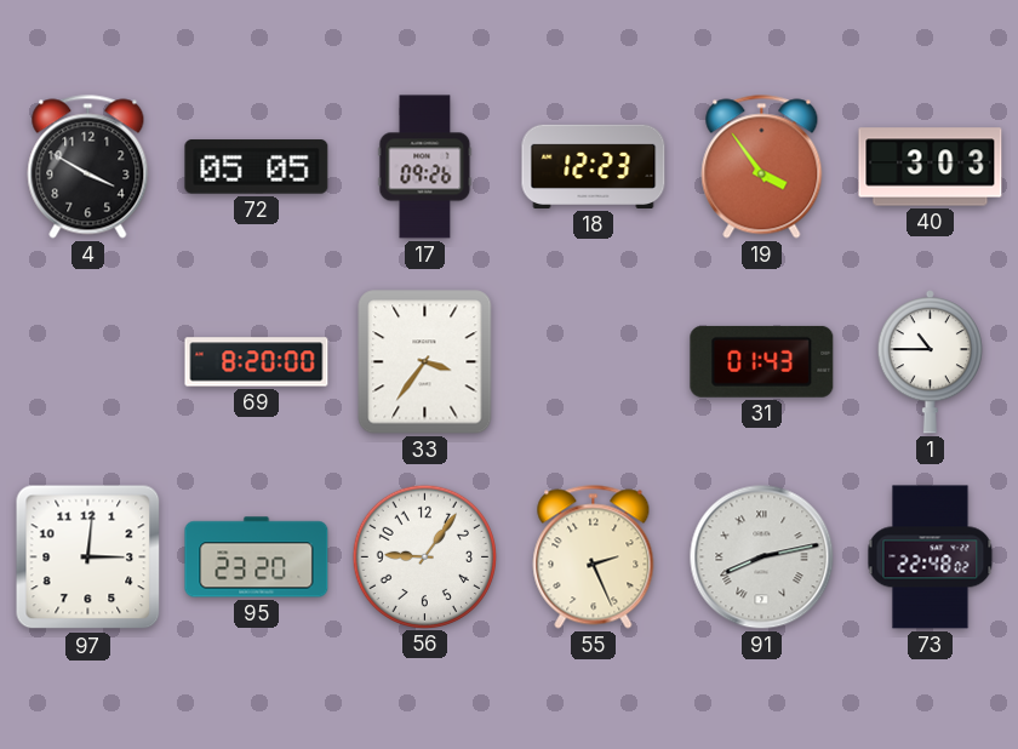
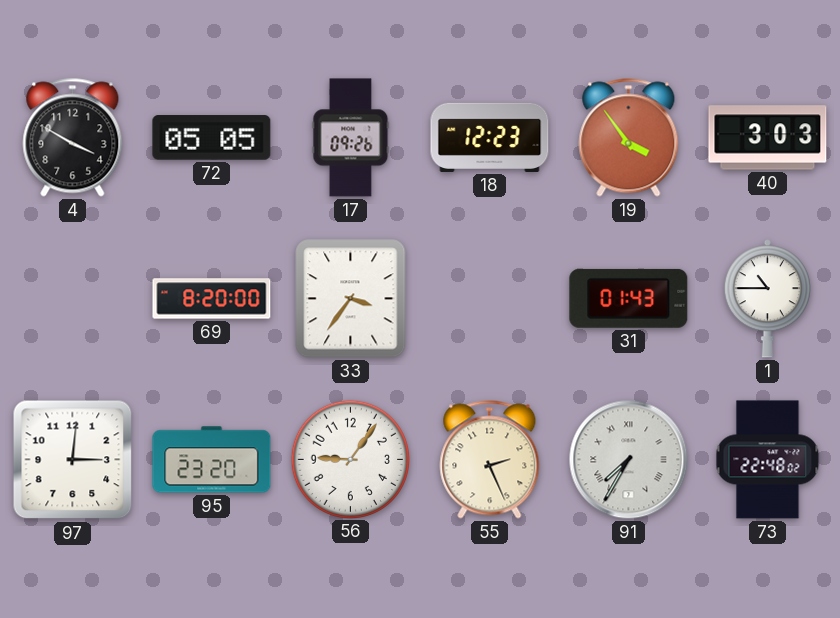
91: 8:13 -> 7:35 (629, 460)
